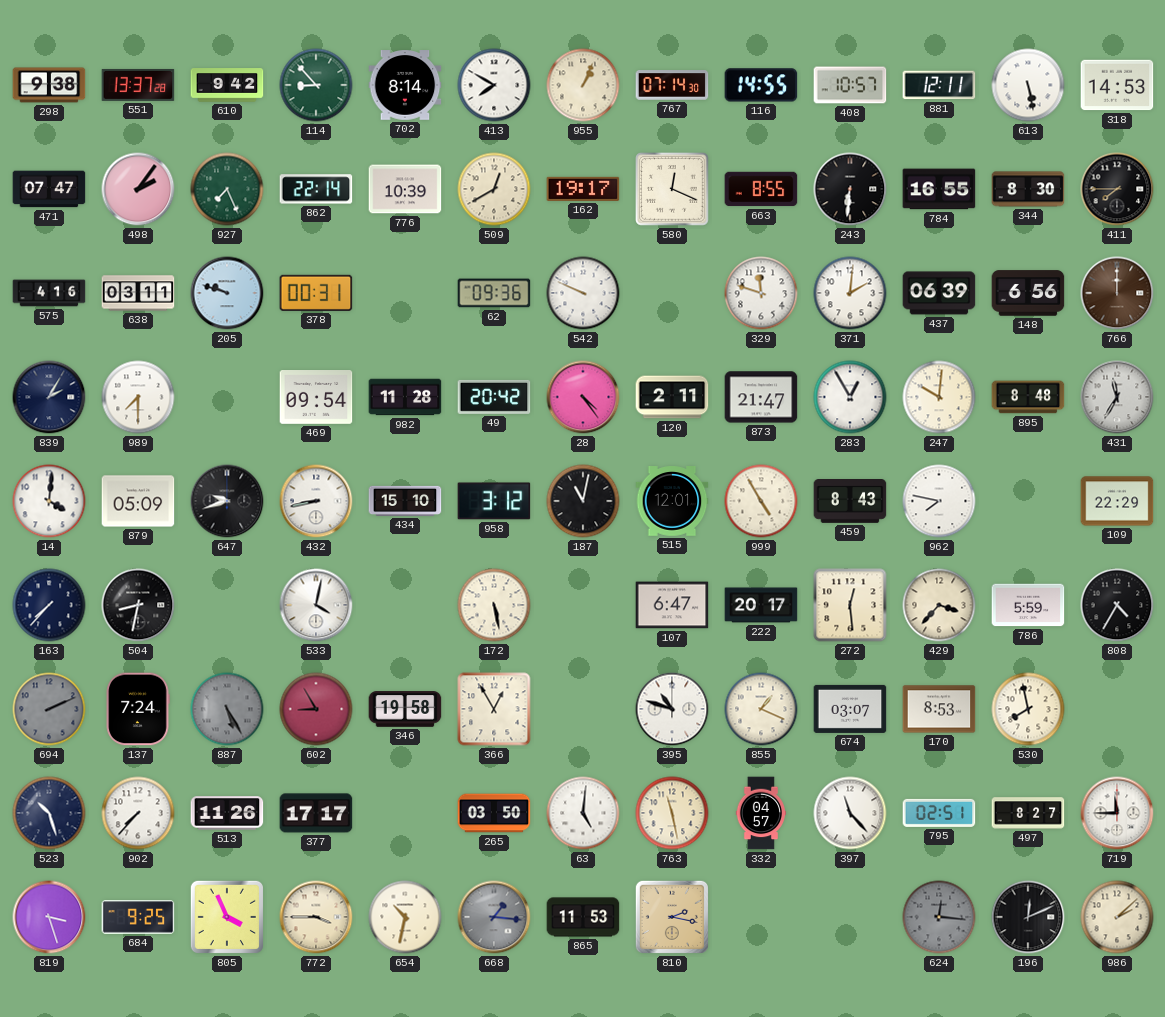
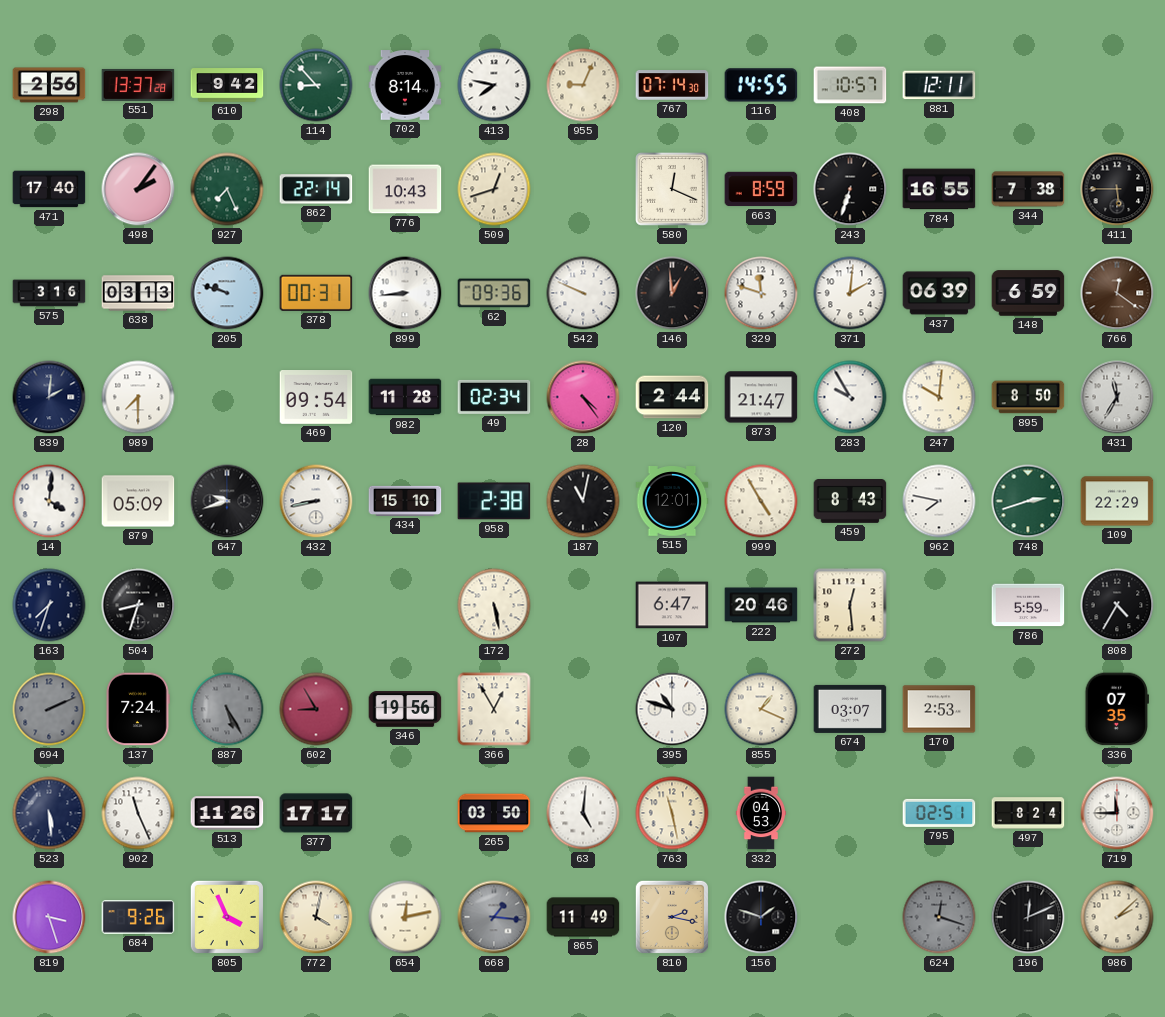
298: 9:38 -> 2:56 (49, 85)
413: 7:50 -> 7:47 (494, 85)
955: 1:04 -> 9:04 (583, 85)
613: 5:28 -> none (1028, 85)
318: 14:53 -> none (1117, 85)
471: 07:47 -> 17:40 (49, 189)
776: 10:39 -> 10:43 (405, 189)
509: 12:40 -> 12:42 (494, 189)
162: 19:17 -> none (583, 189)
663: 8:55 -> 8:59 (761, 189)
243: 6:31 -> 6:33 (850, 189)
344: 8:30 -> 7:38 (1028, 189)
411: 7:45 -> 5:45 (1117, 189)
575: 4:16 -> 3:16 (49, 293)
638: 03:11 -> 03:13 (138, 293)
899: none -> 8:44 (405, 293)
146: none -> 12:59 (672, 293)
148: 6:56 -> 6:59 (1028, 293)
766: 12:00 -> 12:21 (1117, 293)
839: 2:05 -> 2:01 (49, 397)
49: 20:42 -> 02:34 (494, 397)
120: 2:11 -> 2:44 (672, 397)
283: 12:55 -> 9:55 (850, 397)
895: 8:48 -> 8:50 (1028, 397)
958: 3:12 -> 2:38 (494, 501)
748: none -> 2:42 (1028, 501)
163: 7:37 -> 7:33 (49, 605)
504: 8:32 -> 8:33 (138, 605)
533: 4:02 -> none (316, 605)
222: 20:17 -> 20:46 (761, 605)
429: 3:37 -> none (939, 605)
346: 19:58 -> 19:56 (405, 709)
170: 8:53 -> 2:53 (939, 709)
530: 7:58 -> none (1028, 709)
336: none -> 07:35 (1116, 709)
523: 10:27 -> 5:29 (49, 813)
902: 7:37 -> 11:26 (138, 813)
332: 04:57 -> 04:53 (761, 813)
397: 11:23 -> none (850, 813)
497: 8:27 -> 8:24 (1028, 813)
684: 9:25 -> 9:26 (138, 917)
772: 3:45 -> 4:02 (316, 917)
654: 10:32 -> 12:13 (405, 917)
865: 11:53 -> 11:49 (583, 917)
156: none -> 1:48 (761, 917)
624: 12:16 -> 12:18 (939, 917)
